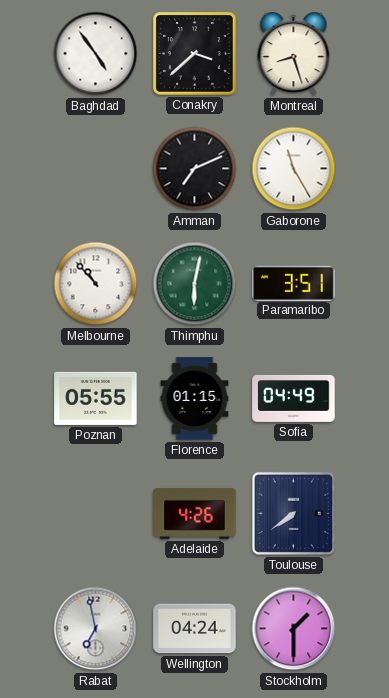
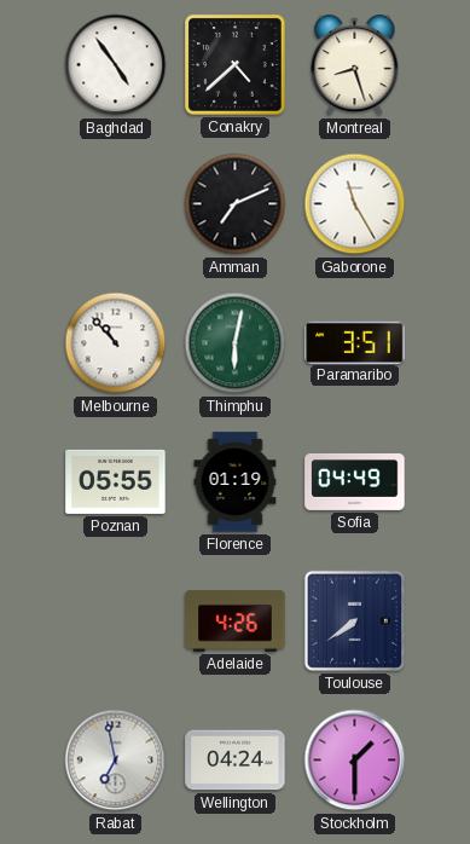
Conakry: 3:38 -> 4:38 (236, 65)
Florence: 01:15 -> 01:19 (236, 482)
